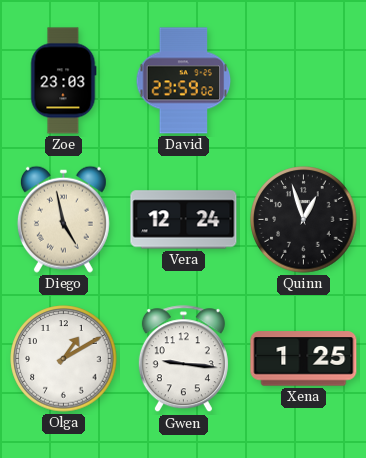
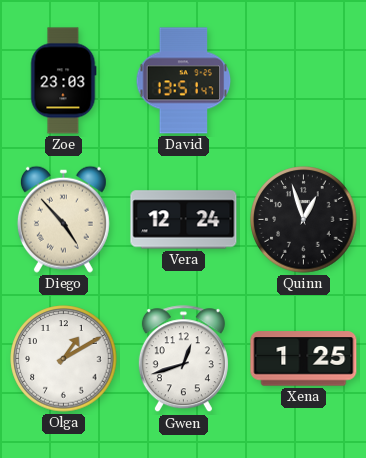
David: 23:59 -> 13:51 (184, 81)
Diego: 4:58 -> 4:53 (63, 219)
Gwen: 9:16 -> 12:42 (183, 359)
